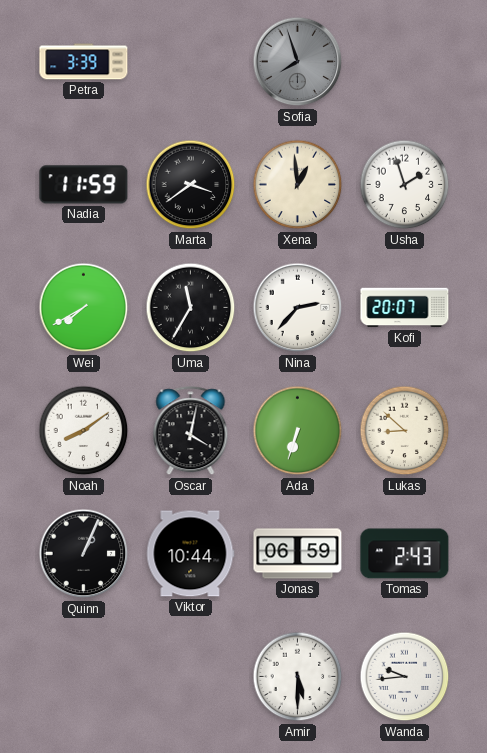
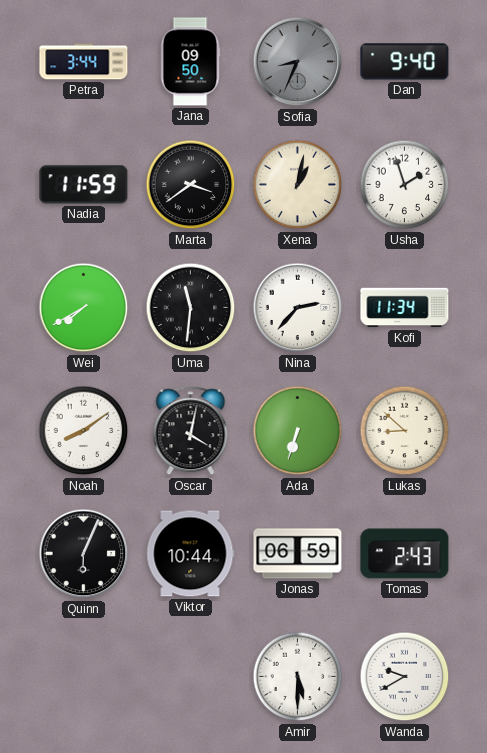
Petra: 3:39 -> 3:44 (84, 62)
Jana: none -> 09:50 (190, 62)
Sofia: 7:57 -> 8:34 (298, 62)
Dan: none -> 9:40 (405, 62)
Xena: 12:59 -> 1:02 (298, 185)
Uma: 11:35 -> 11:31 (191, 308)
Kofi: 20:07 -> 11:34 (405, 308)
Quinn: 1:04 -> 6:04 (84, 554)
Wanda: 9:44 -> 9:40 (405, 677)
